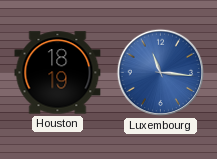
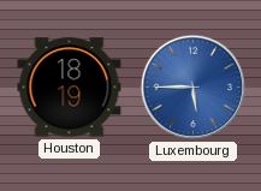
Luxembourg: 11:16 -> 5:45 (194, 88)
